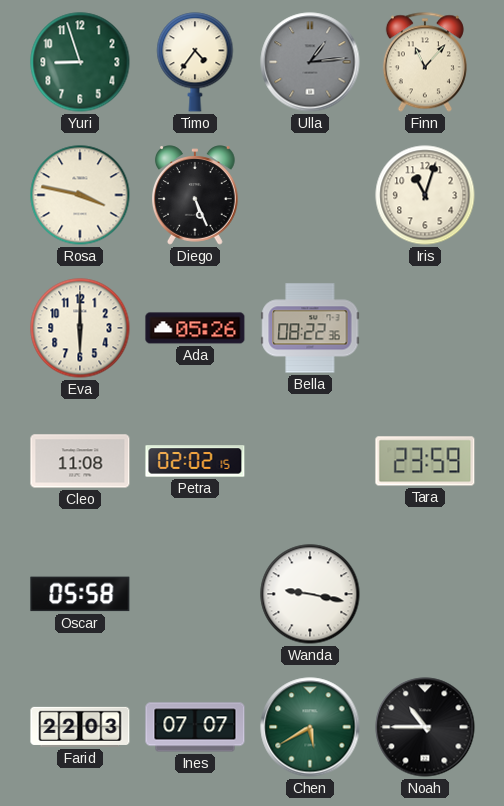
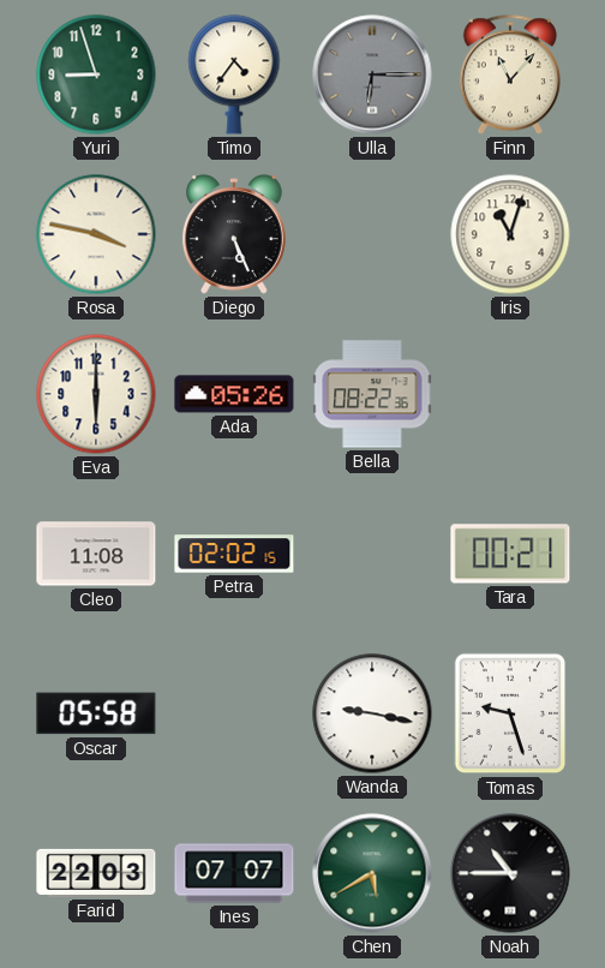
Ulla: 1:14 -> 6:15 (372, 74)
Tara: 23:59 -> 00:21 (510, 554)
Tomas: none -> 9:27 (510, 713)
